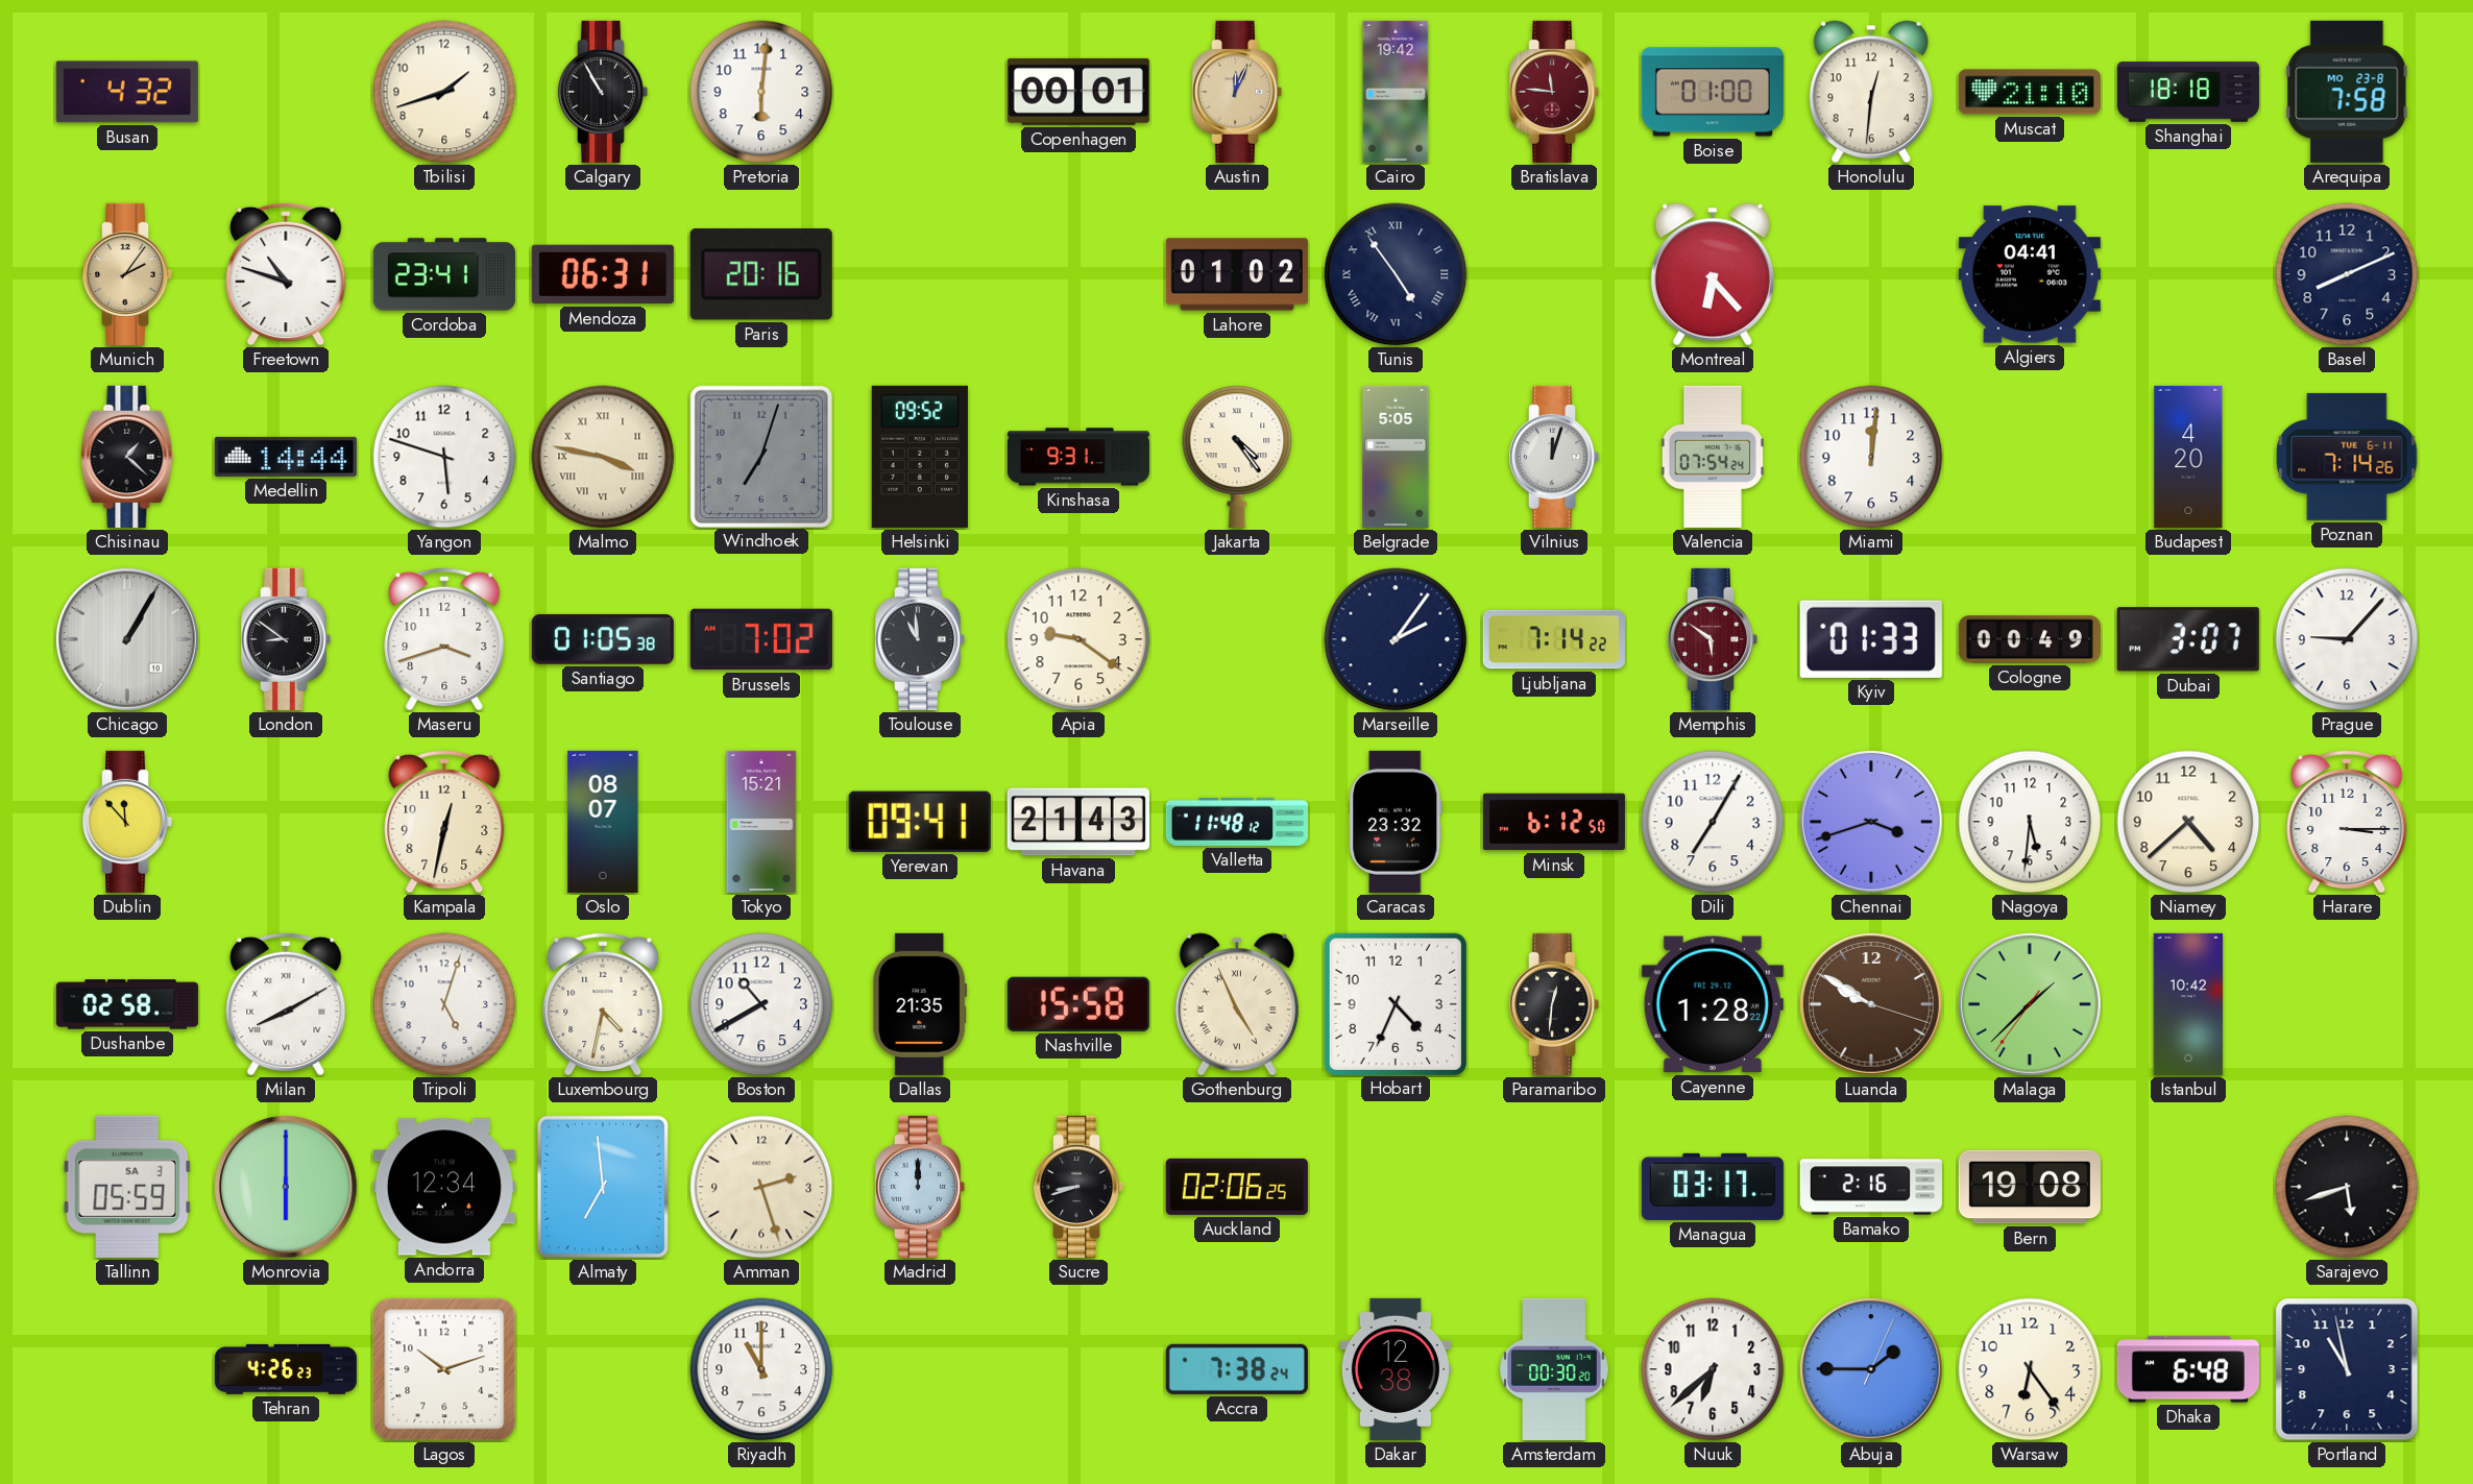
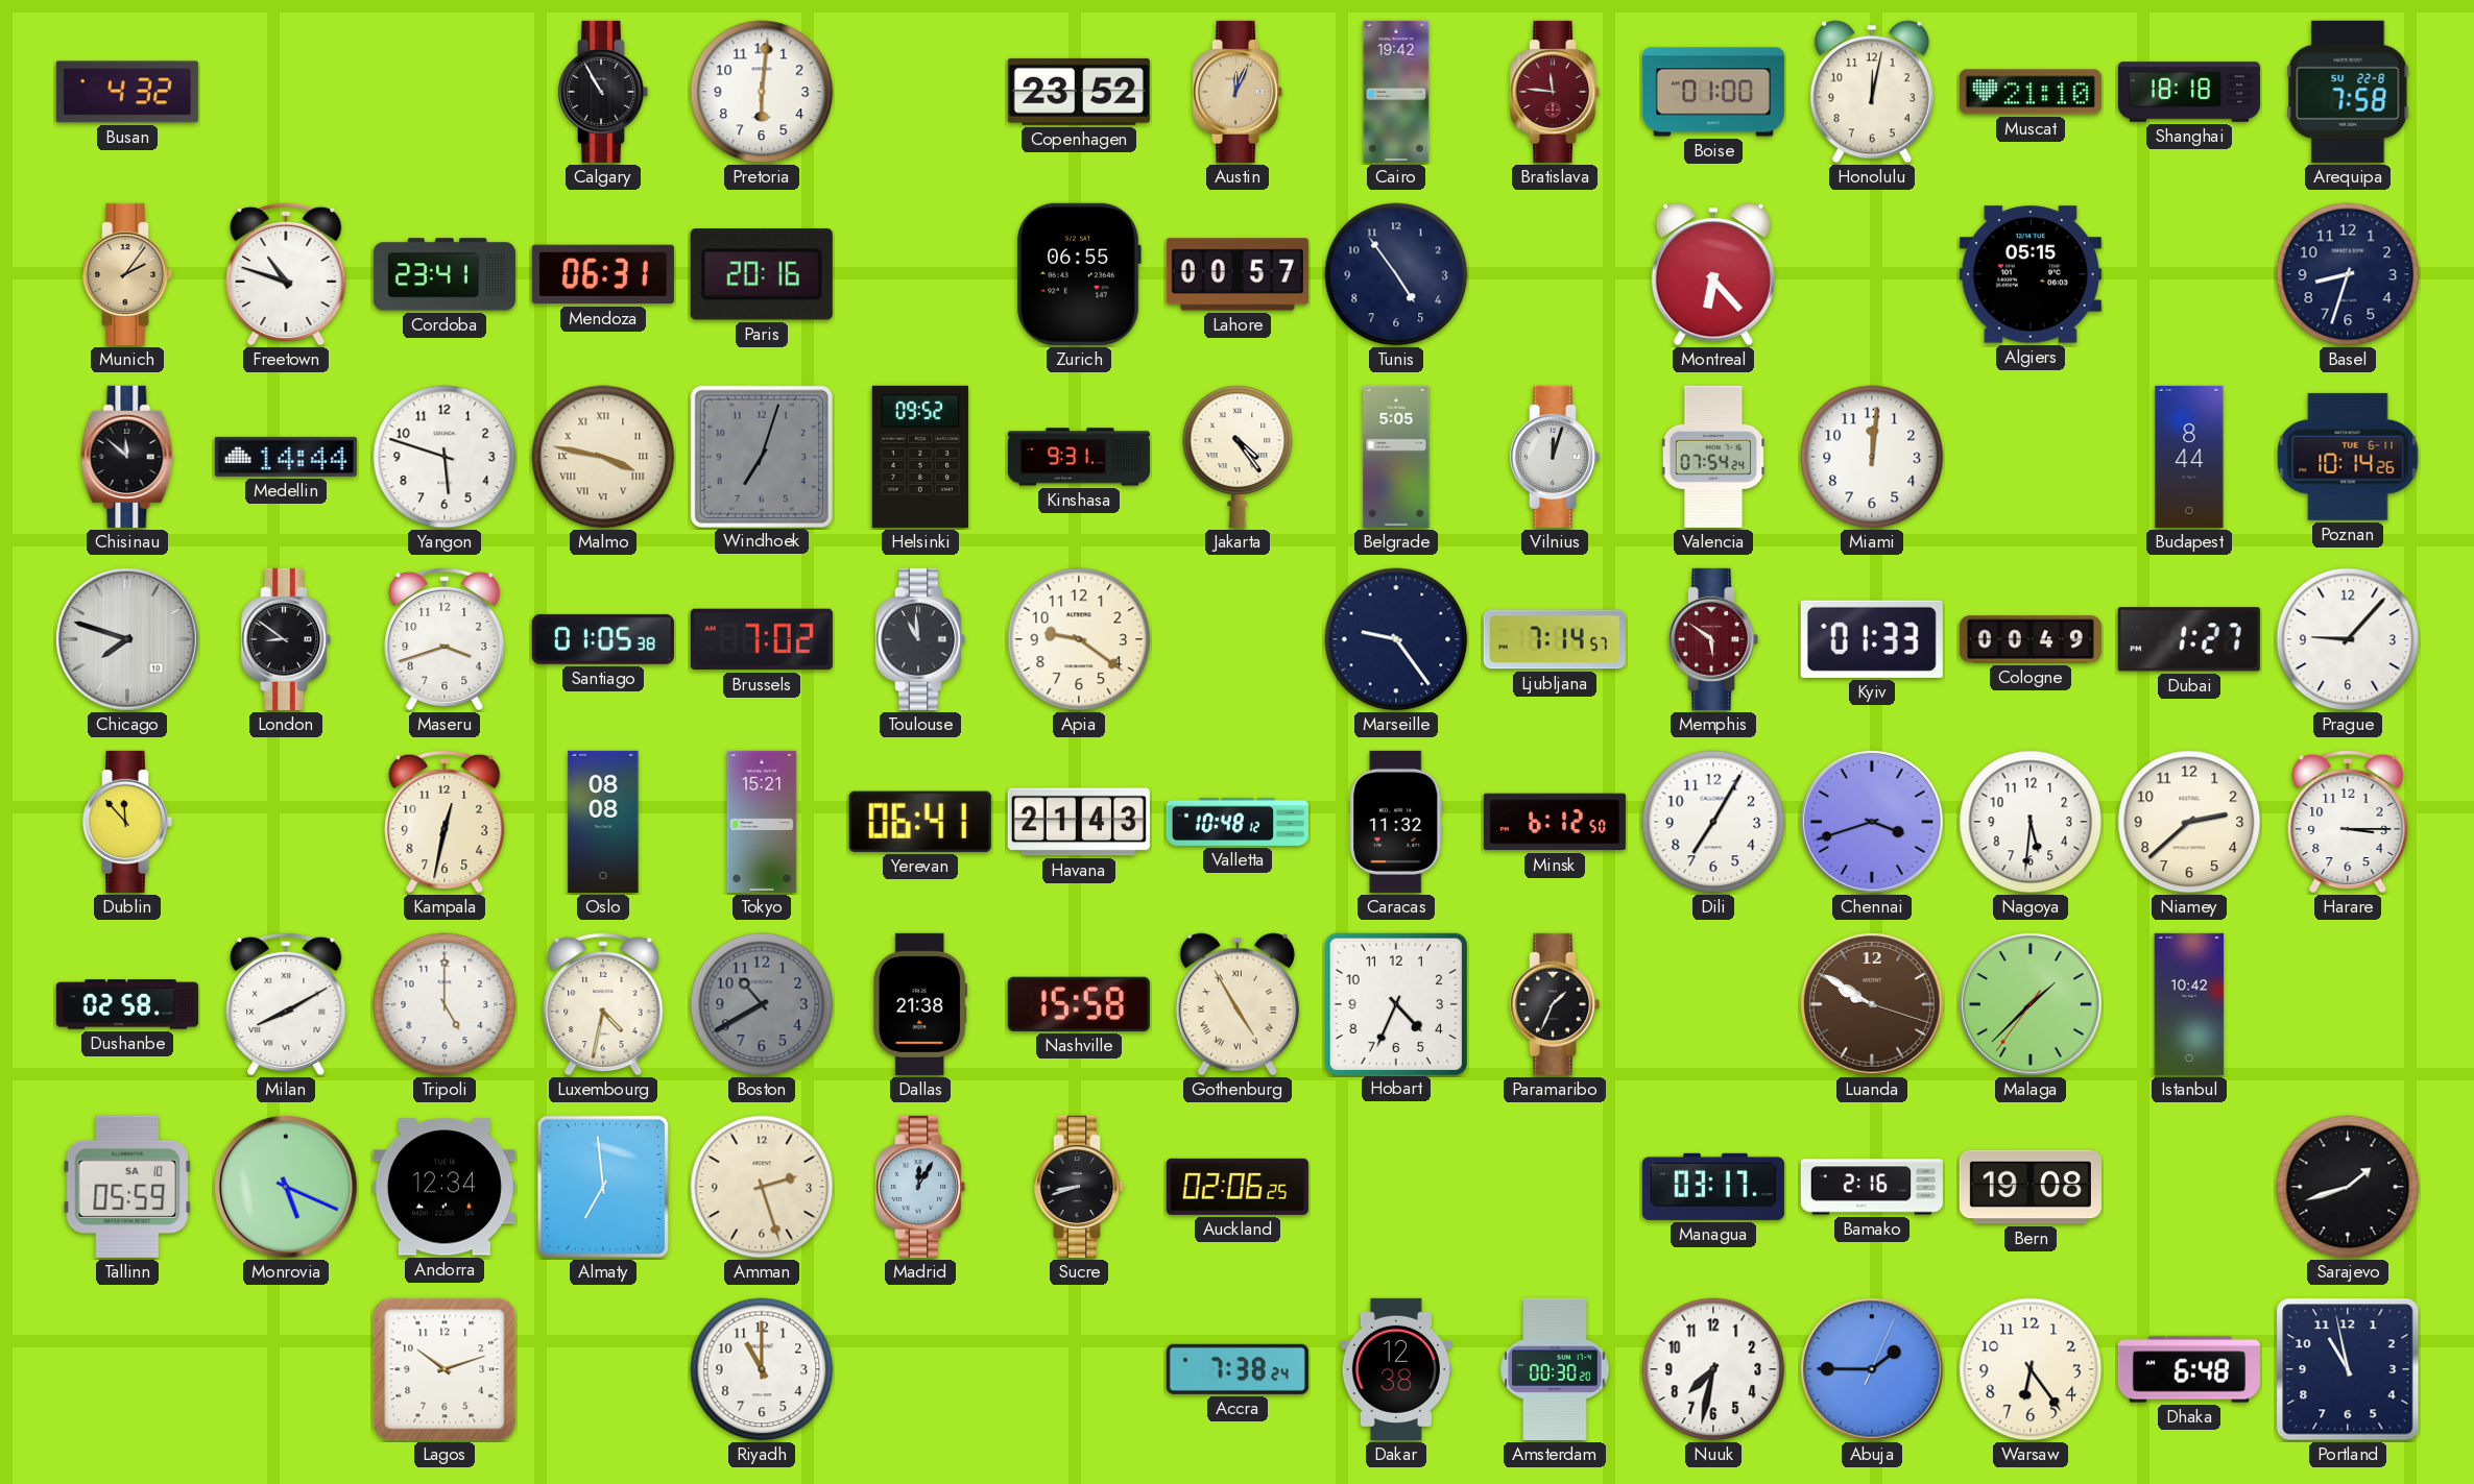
Tbilisi: 1:42 -> none (444, 92)
Copenhagen: 00:01 -> 23:52 (1079, 92)
Honolulu: 12:31 -> 12:02 (1872, 92)
Arequipa date: MO 23-8 -> SU 22-8 (2348, 92)
Zurich: none -> 06:55 (1079, 274)
Lahore: 01:02 -> 00:57 (1238, 274)
Tunis numerals: Roman -> Arabic (1396, 274)
Algiers: 04:41 -> 05:15 (2031, 274)
Basel: 8:11 -> 8:33 (2348, 274)
Chisinau: 1:22 -> 11:52 (127, 457)
Budapest: 4:20 -> 8:44 (2189, 457)
Poznan: 7:14 -> 10:14 (2348, 457)
Chicago: 1:05 -> 7:48 (127, 639)
Marseille: 2:06 -> 9:24 (1396, 639)
Ljubljana: 7:14:22 -> 7:14:57 (1555, 639)
Dubai: 3:07 -> 1:27 (2189, 639)
Oslo: 08:07 -> 08:08 (603, 822)
Yerevan: 09:41 -> 06:41 (920, 822)
Valletta: 11:48 -> 10:48 (1238, 822)
Caracas: 23:32 -> 11:32 (1397, 822)
Niamey: 4:38 -> 2:38 (2189, 822)
Tripoli: 5:03 -> 5:00 (445, 1004)
Boston dial: white -> grey (762, 1004)
Dallas: 21:35 -> 21:38 (920, 1004)
Gothenburg: 4:56 -> 4:55 (1238, 1004)
Paramaribo: 12:31 -> 1:34 (1555, 1004)
Cayenne: 1:28 -> none (1713, 1004)
Tallinn date: SA 3 -> SA 10 (127, 1187)
Monrovia: 6:00 -> 5:19 (286, 1187)
Madrid: 12:00 -> 12:05 (920, 1187)
Sarajevo: 5:42 -> 1:42 (2348, 1187)
Tehran: 4:26 -> none (286, 1369)
Nuuk: 6:38 -> 7:32 (1713, 1369)
